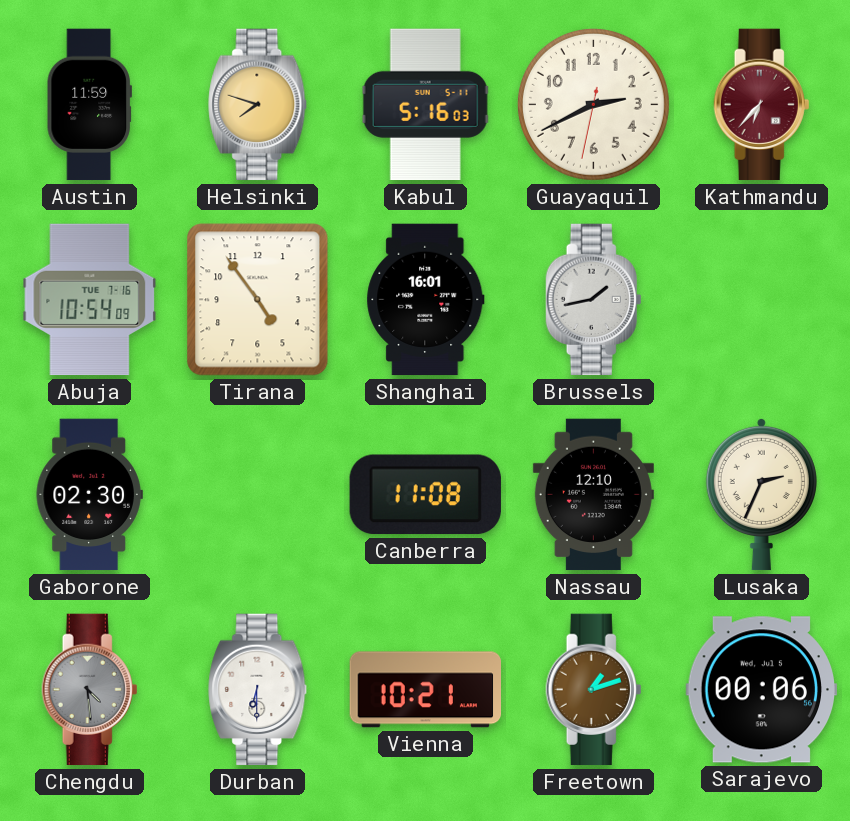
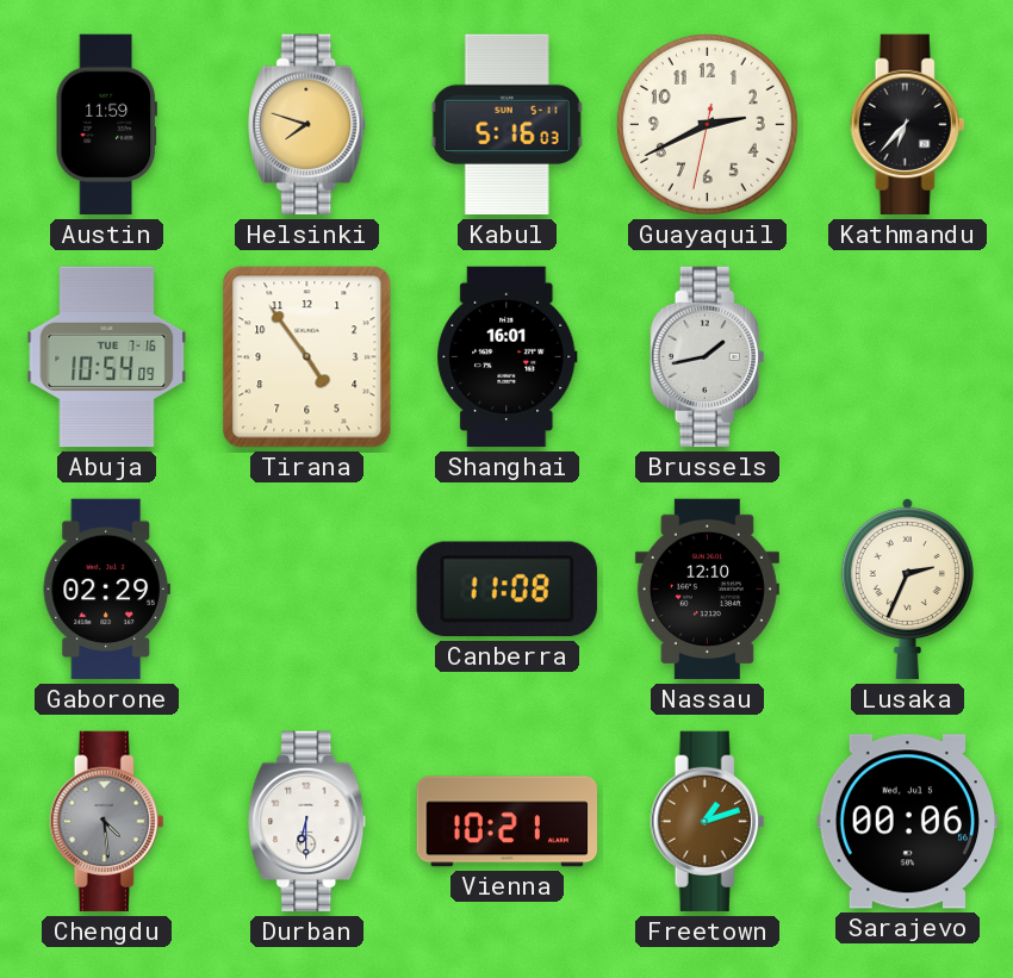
Kathmandu dial: burgundy -> black (908, 125)
Gaborone: 02:30 -> 02:29 (106, 590)
